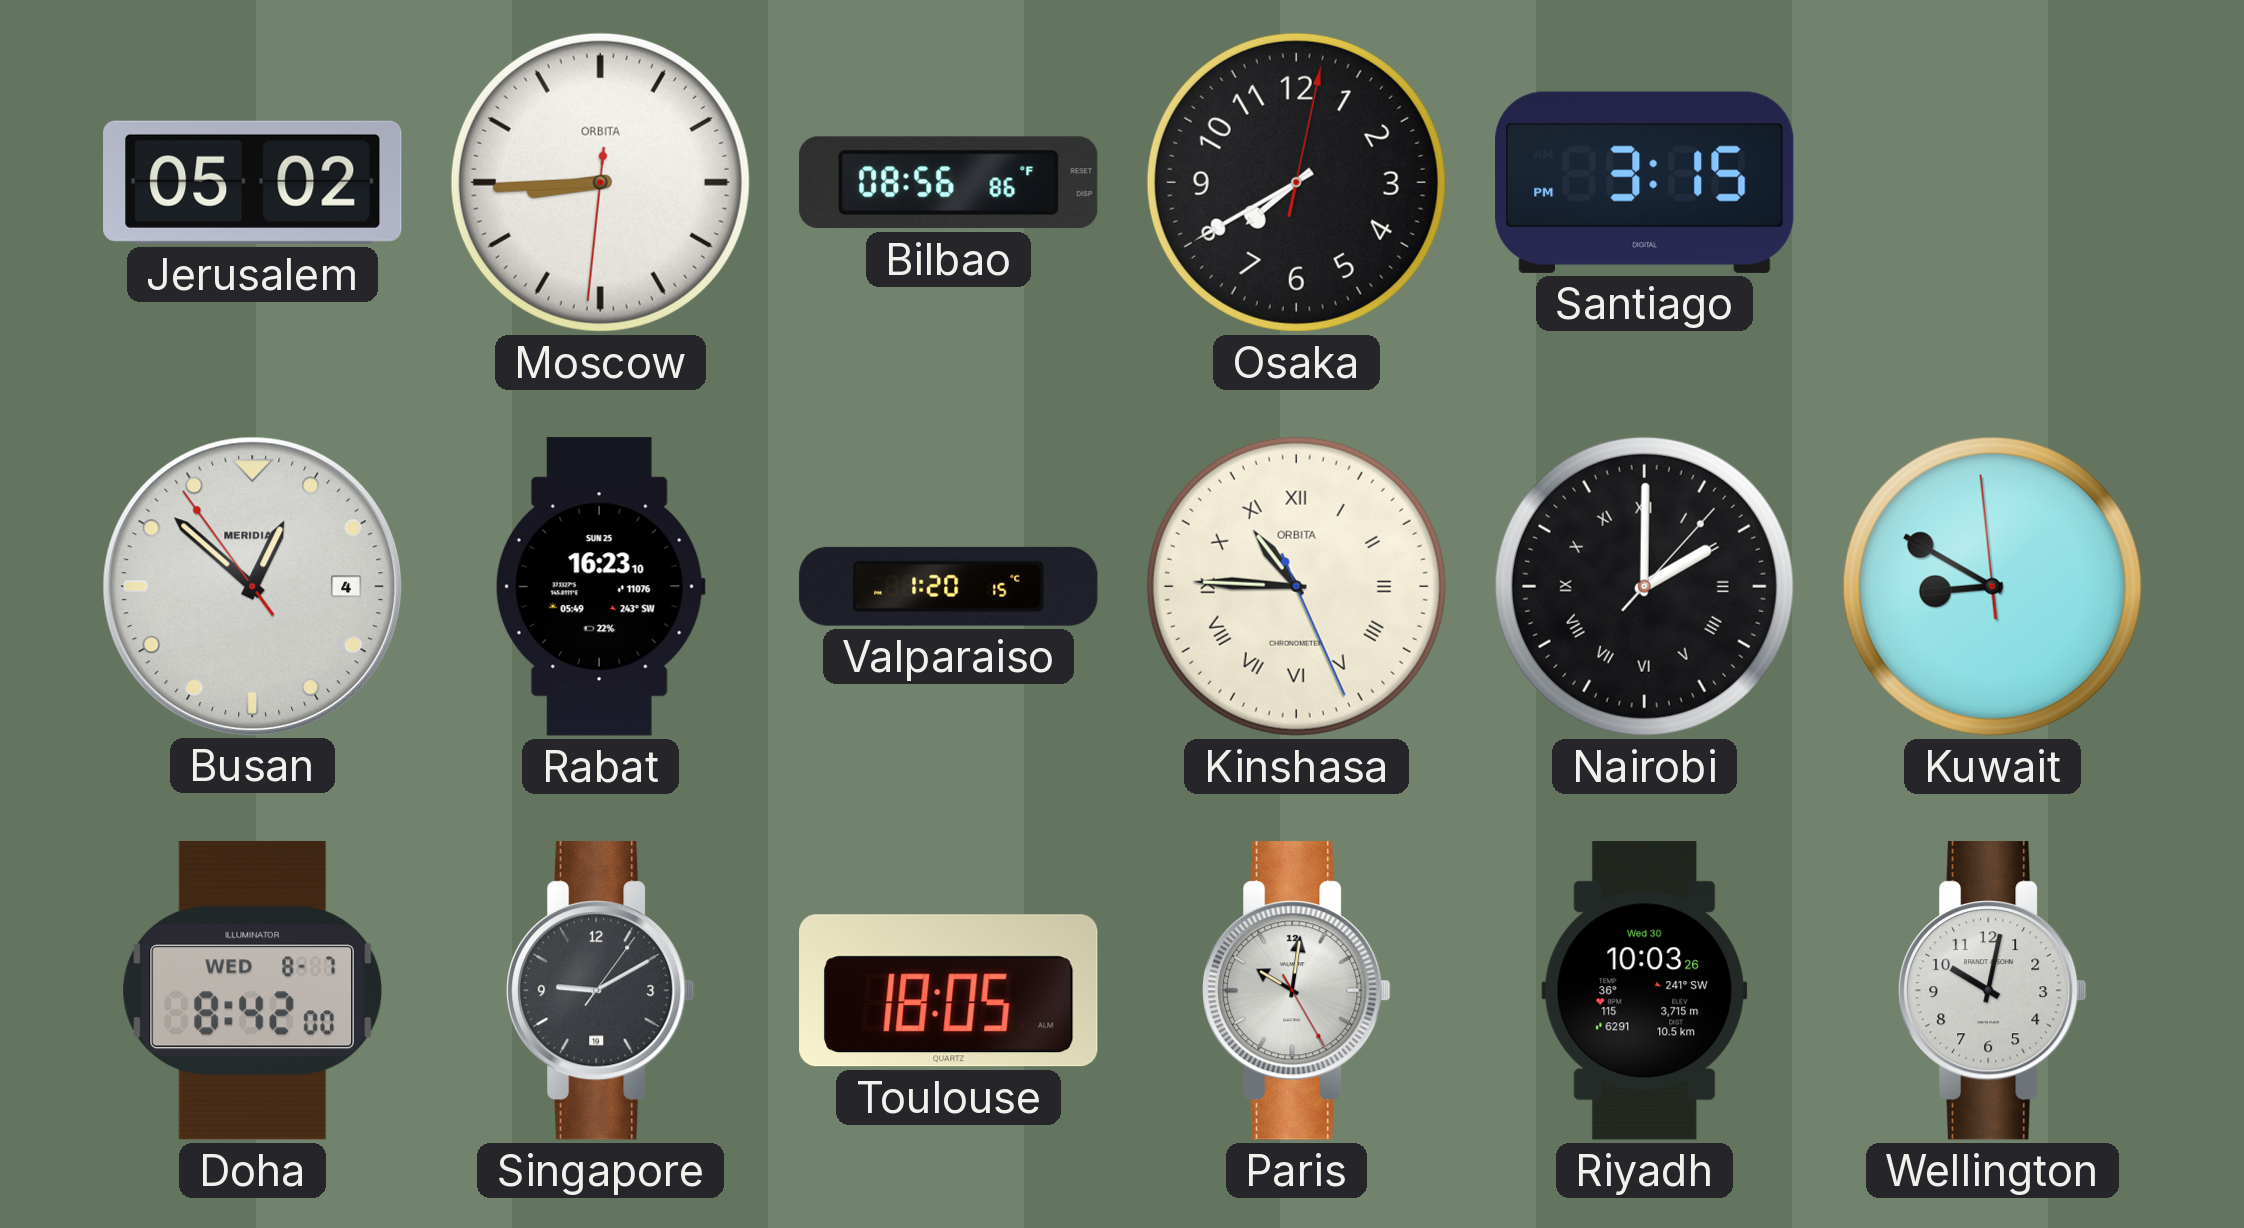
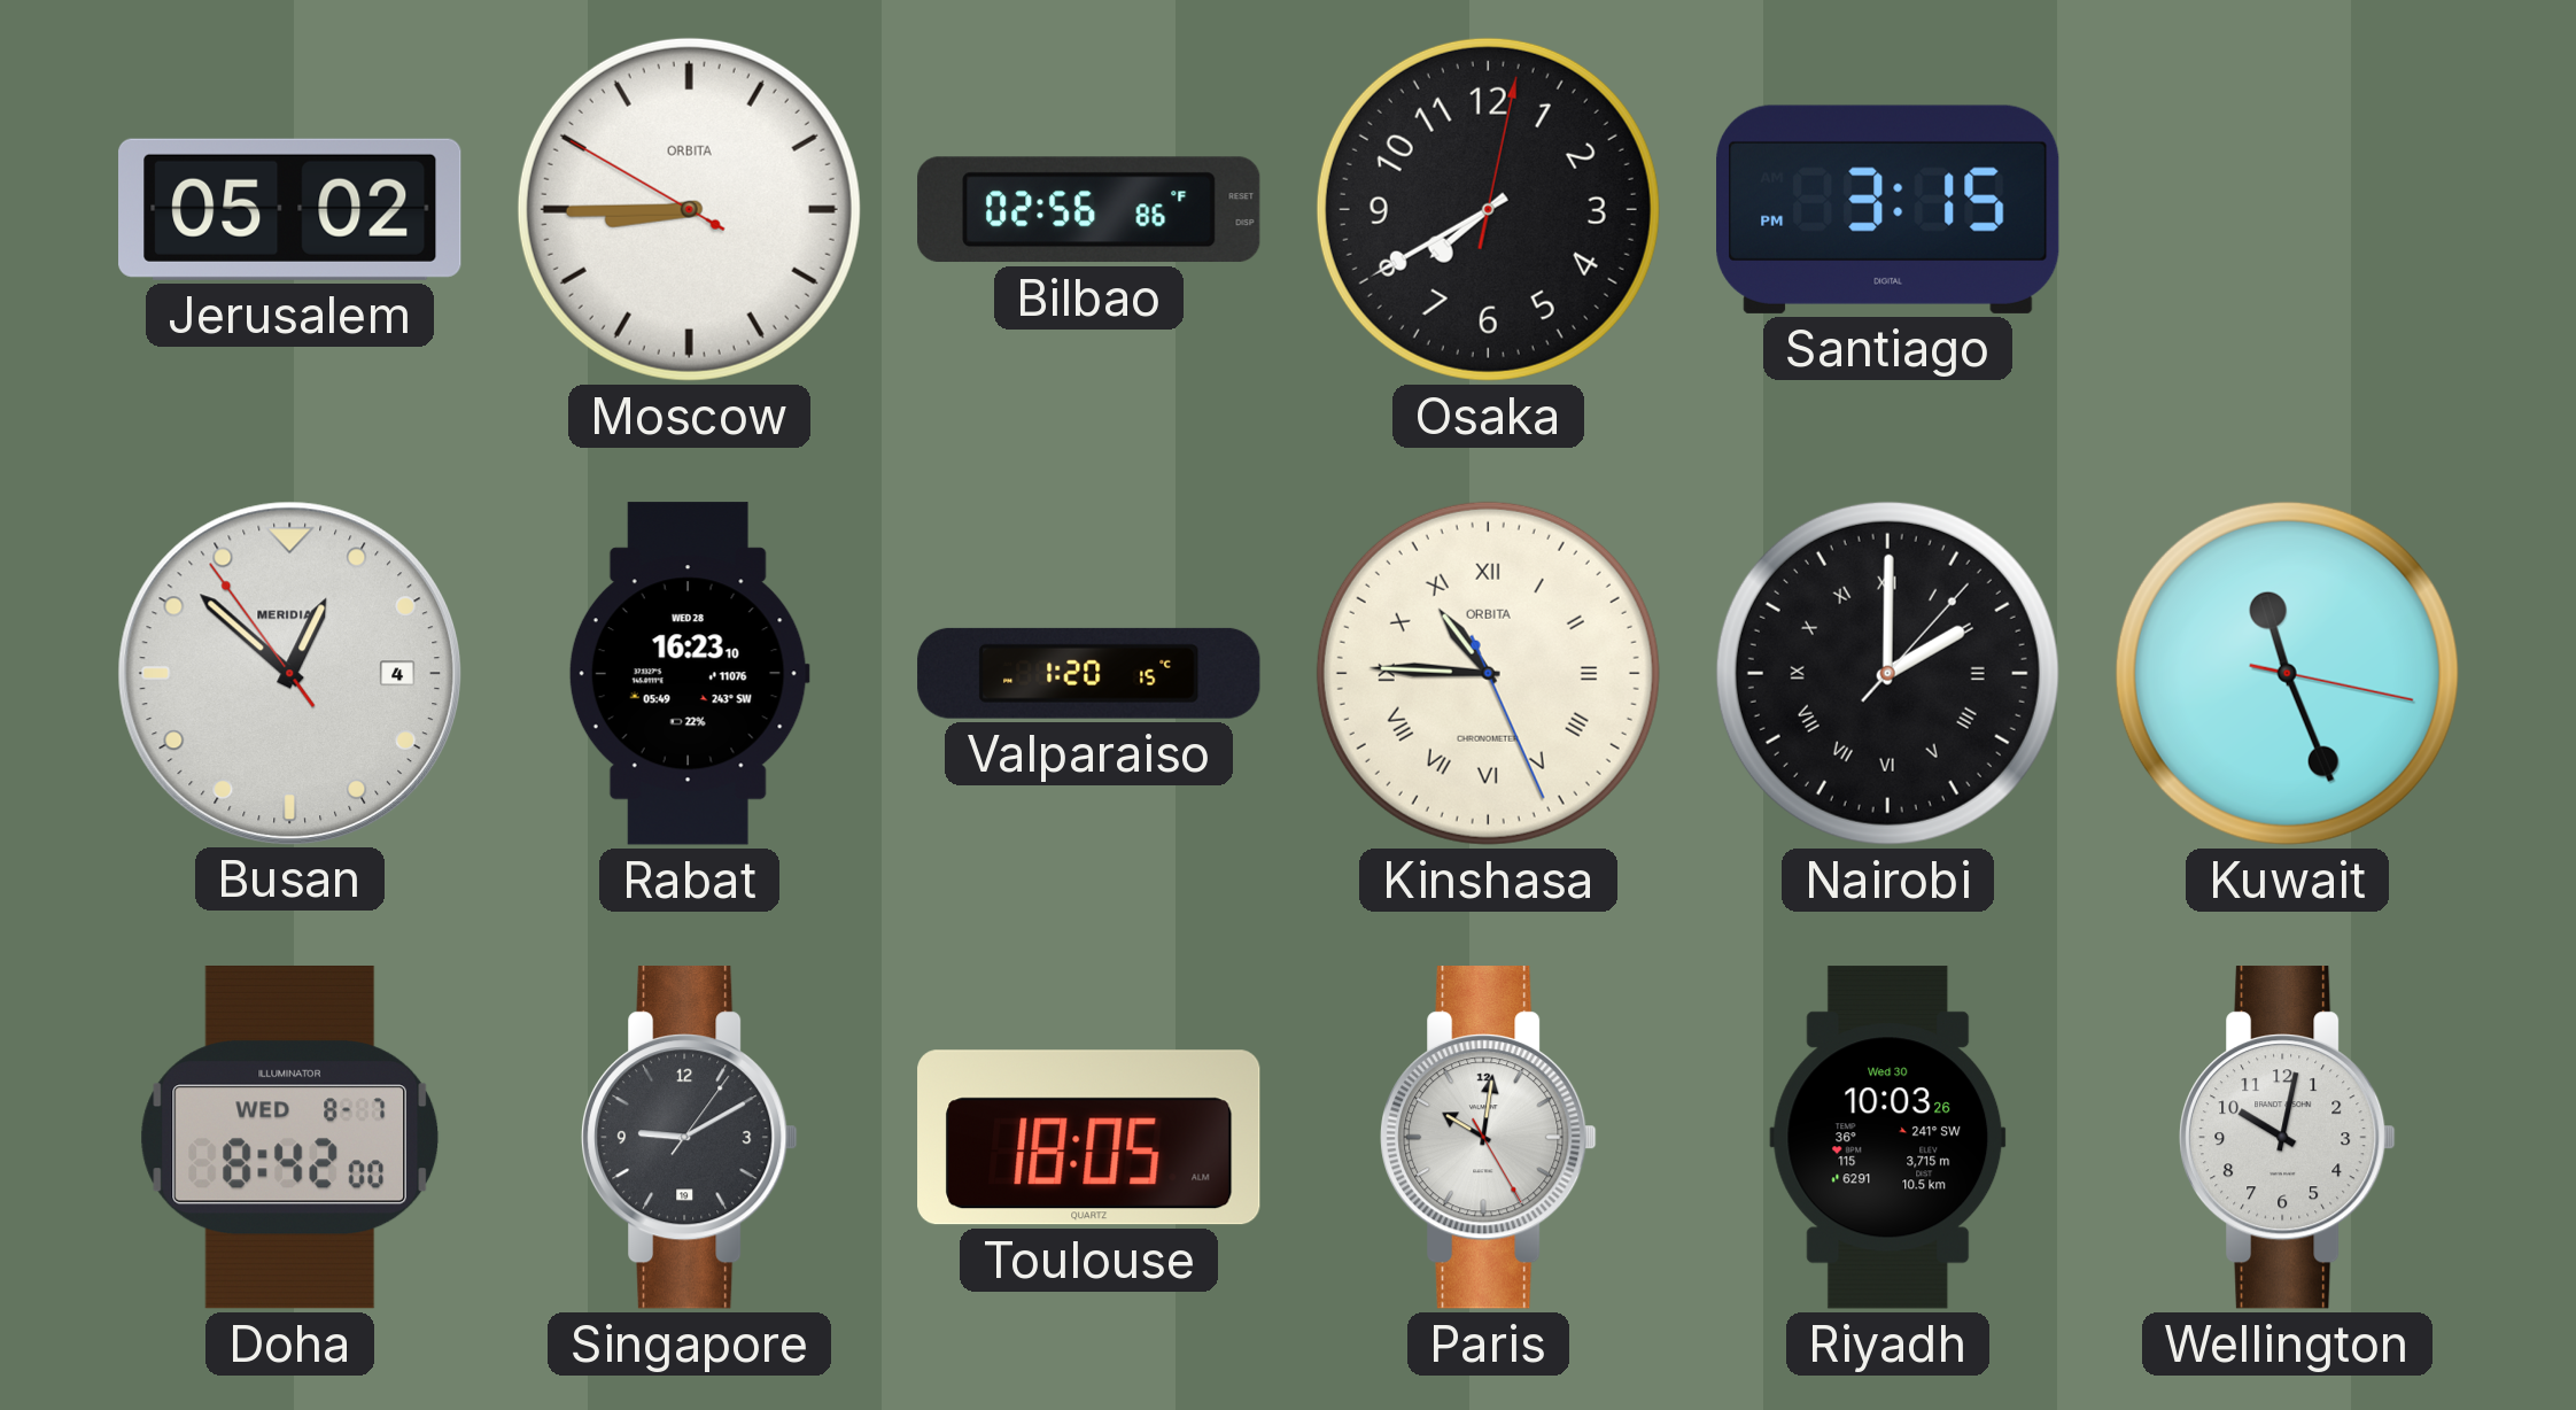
Moscow: 8:44:31 -> 8:44:50 (689, 209)
Bilbao: 08:56 -> 02:56 (1089, 210)
Rabat date: SUN 25 -> WED 28 (689, 674)
Kuwait: 8:49 -> 11:26 (2287, 673)
